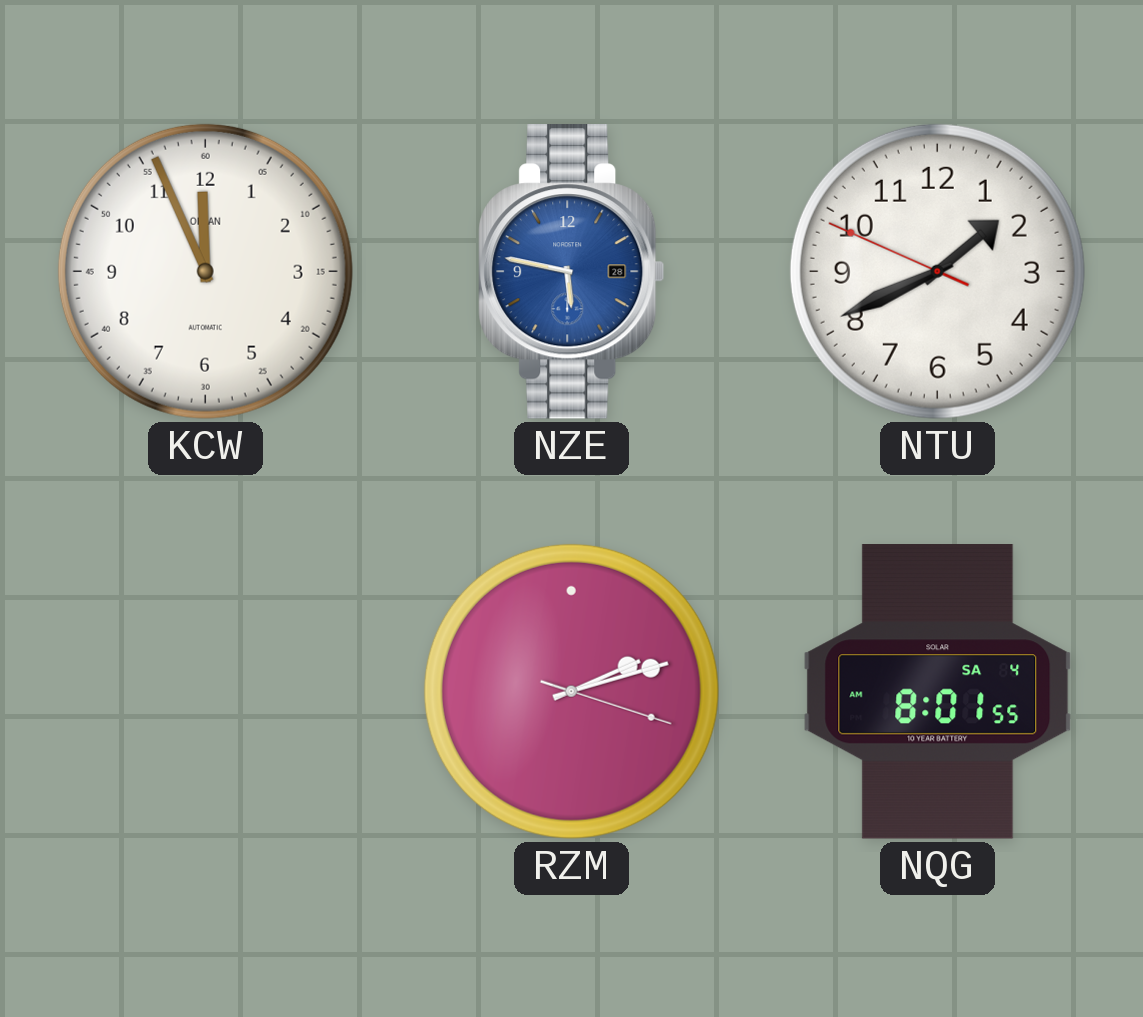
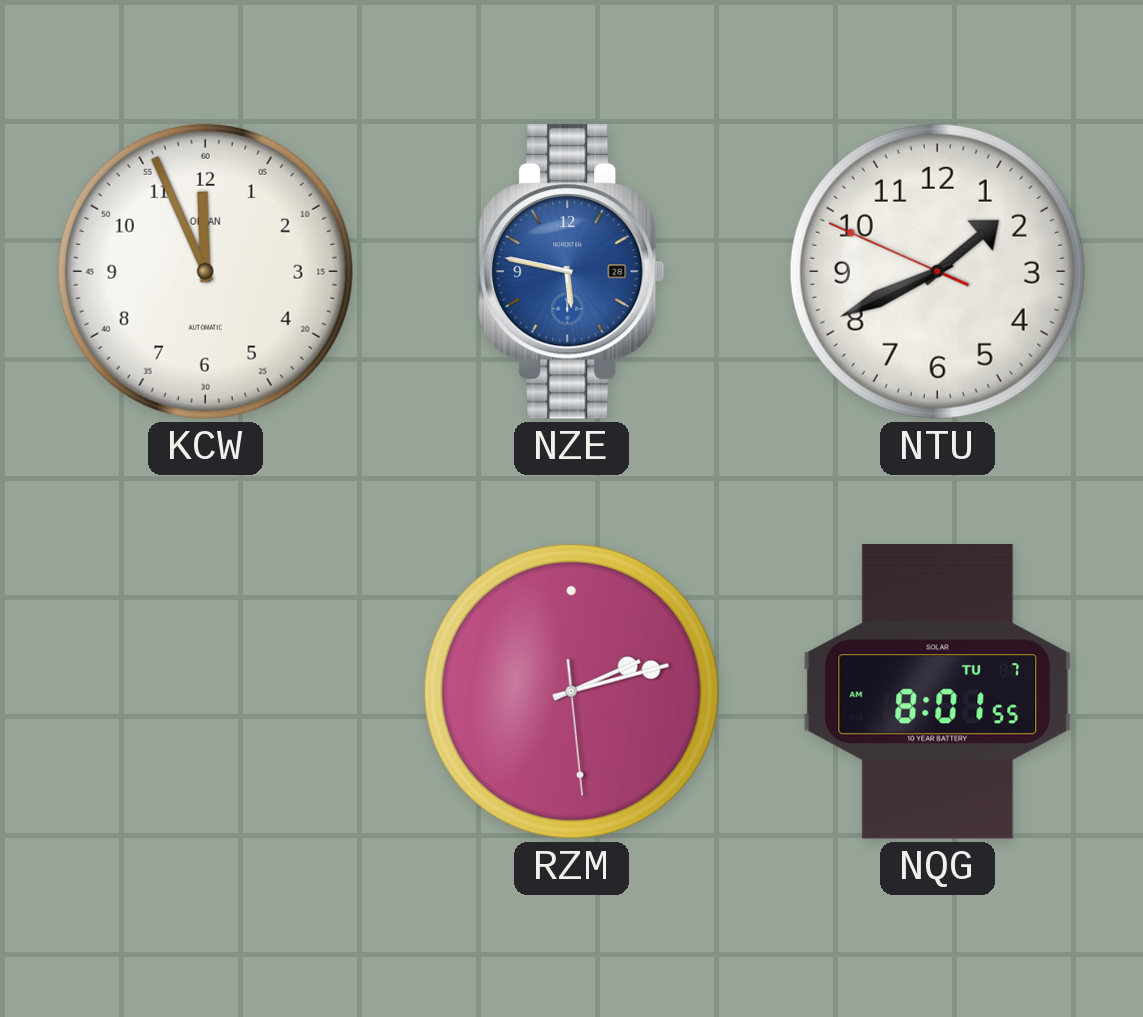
RZM: 2:12:18 -> 2:12:29 (571, 691)
NQG date: SA 4 -> TU 7 (938, 692)
